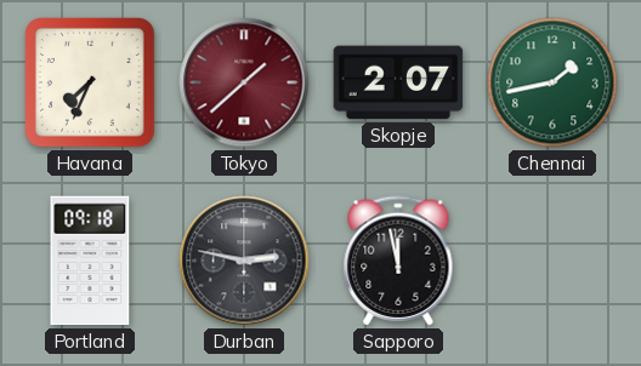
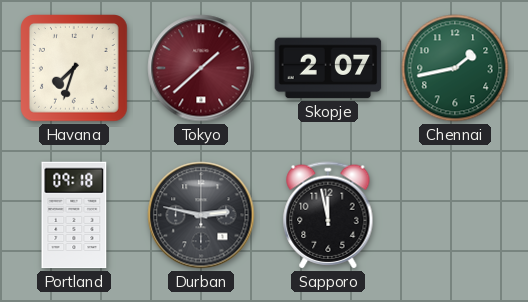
Havana: 7:34 -> 7:33 (75, 69)
